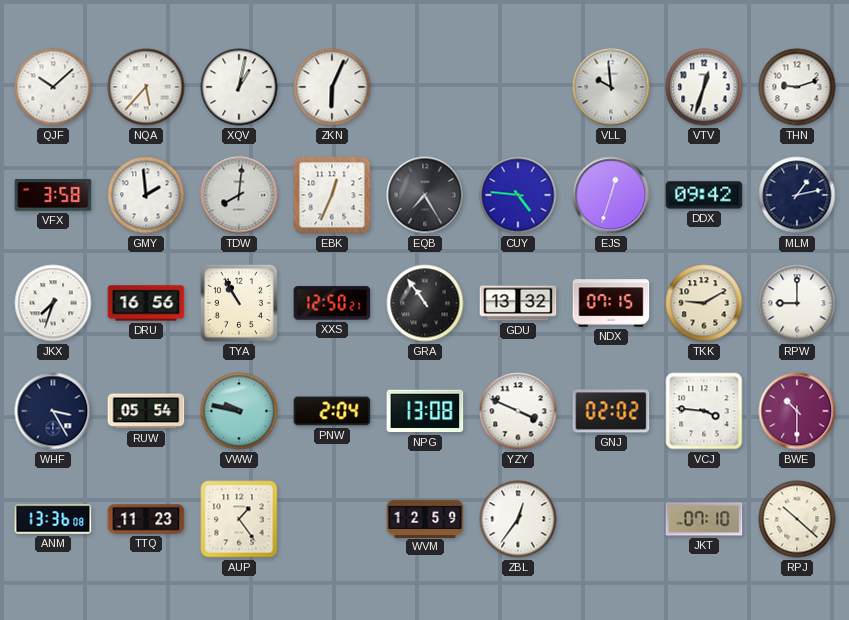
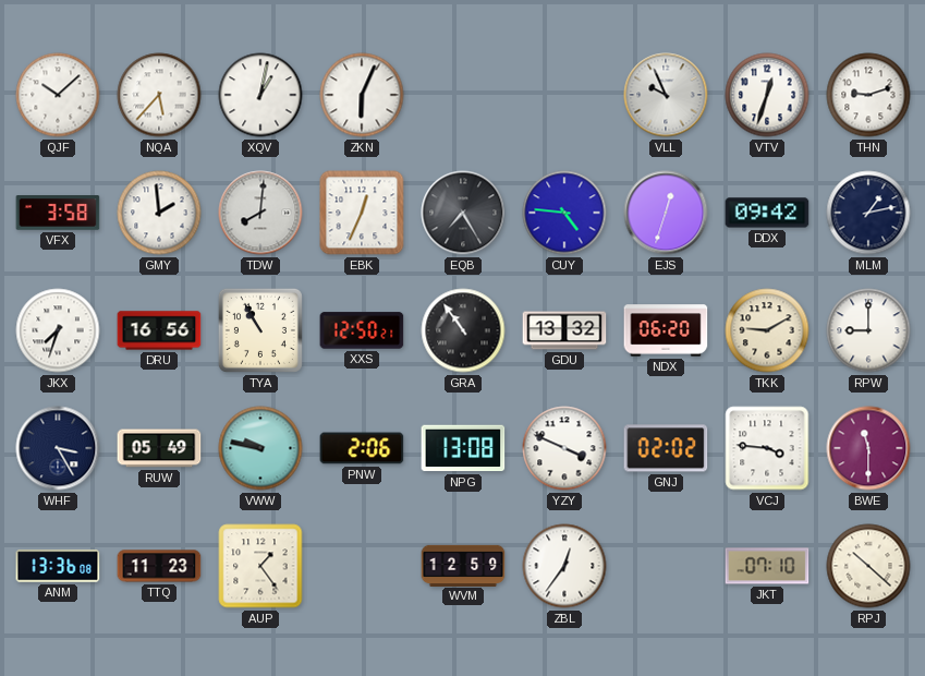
VLL: 9:59 -> 9:56 (666, 95)
NDX: 07:15 -> 06:20 (666, 330)
RUW: 05:54 -> 05:49 (159, 448)
PNW: 2:04 -> 2:06 (362, 448)
BWE: 10:30 -> 11:30 (868, 448)
